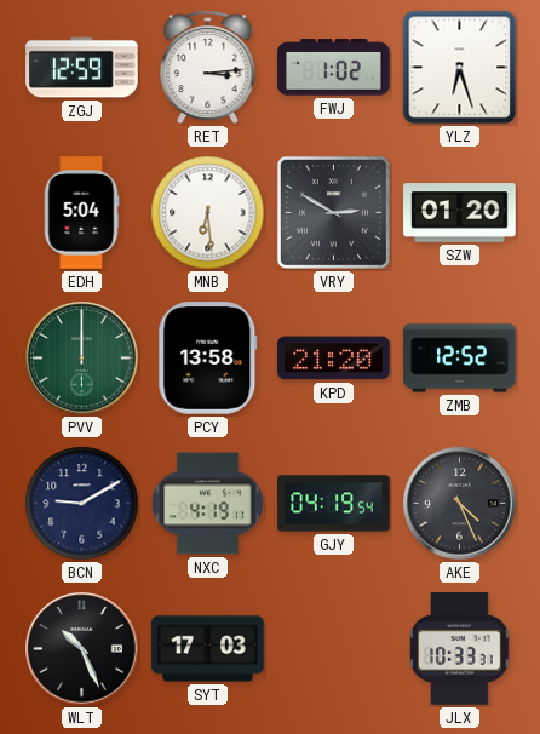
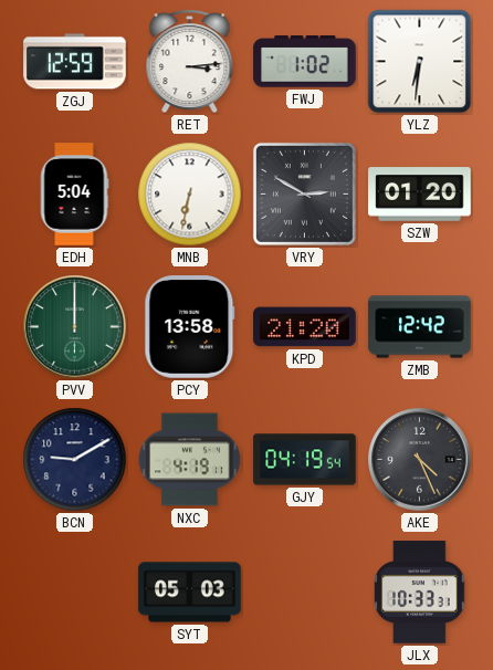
YLZ: 6:27 -> 6:31 (420, 62)
MNB: 6:29 -> 6:32 (190, 195)
ZMB: 12:52 -> 12:42 (420, 327)
WLT: 10:26 -> none (82, 649)
SYT: 17:03 -> 05:03 (190, 593)
